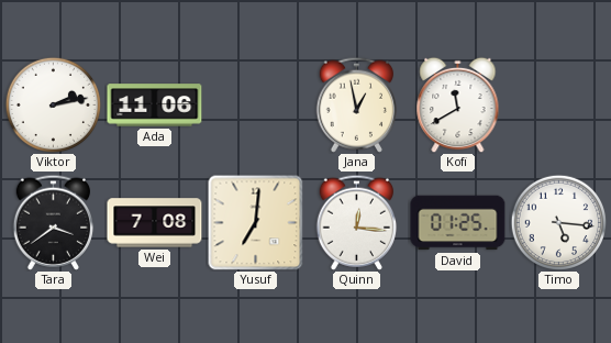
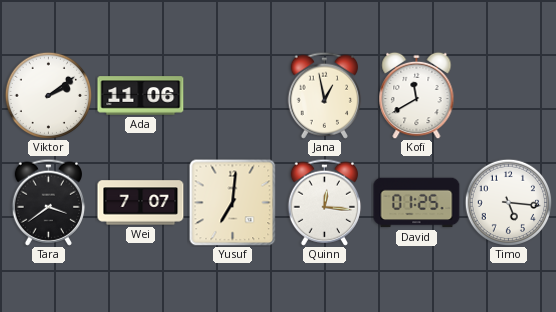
Viktor: 2:13 -> 2:09 (48, 95)
Wei: 7:08 -> 7:07 (141, 203)
